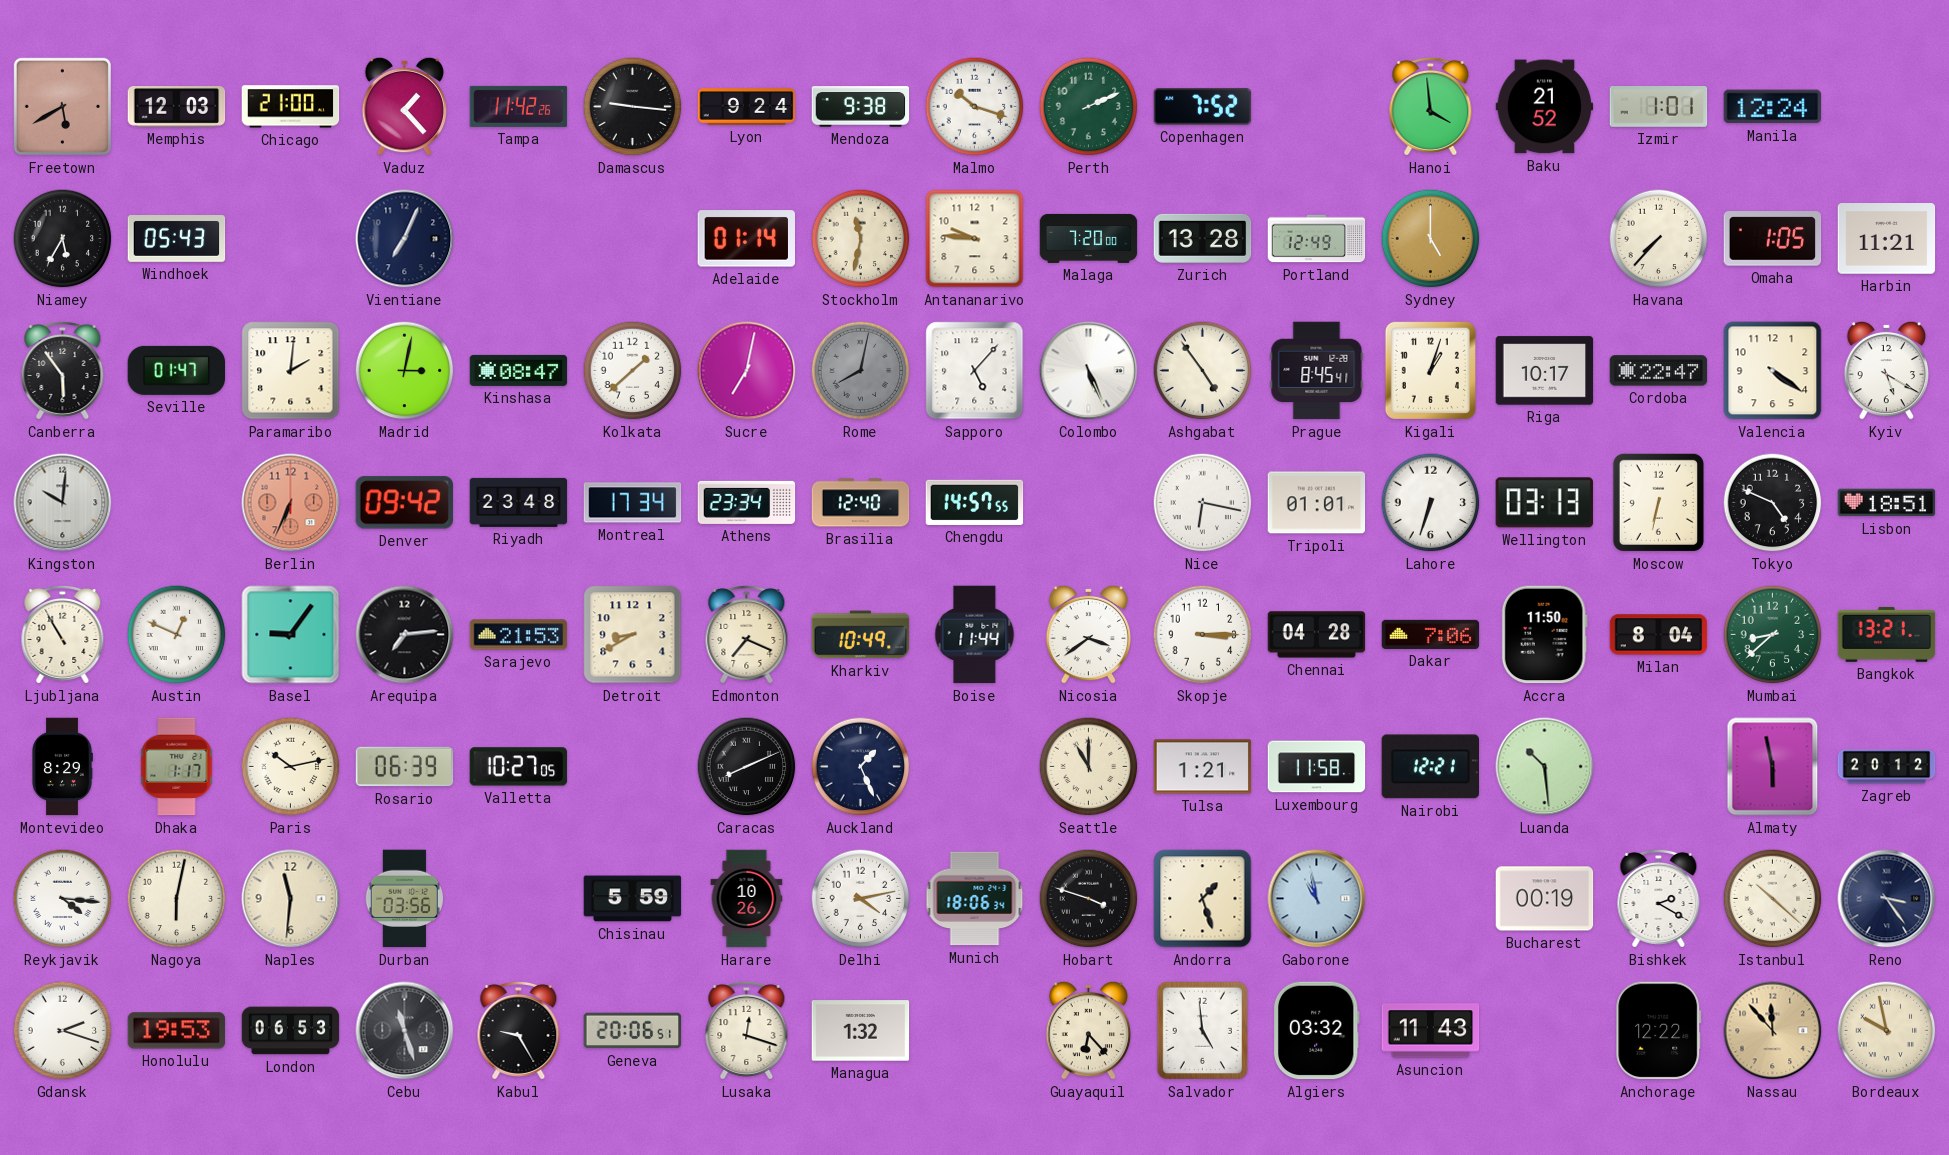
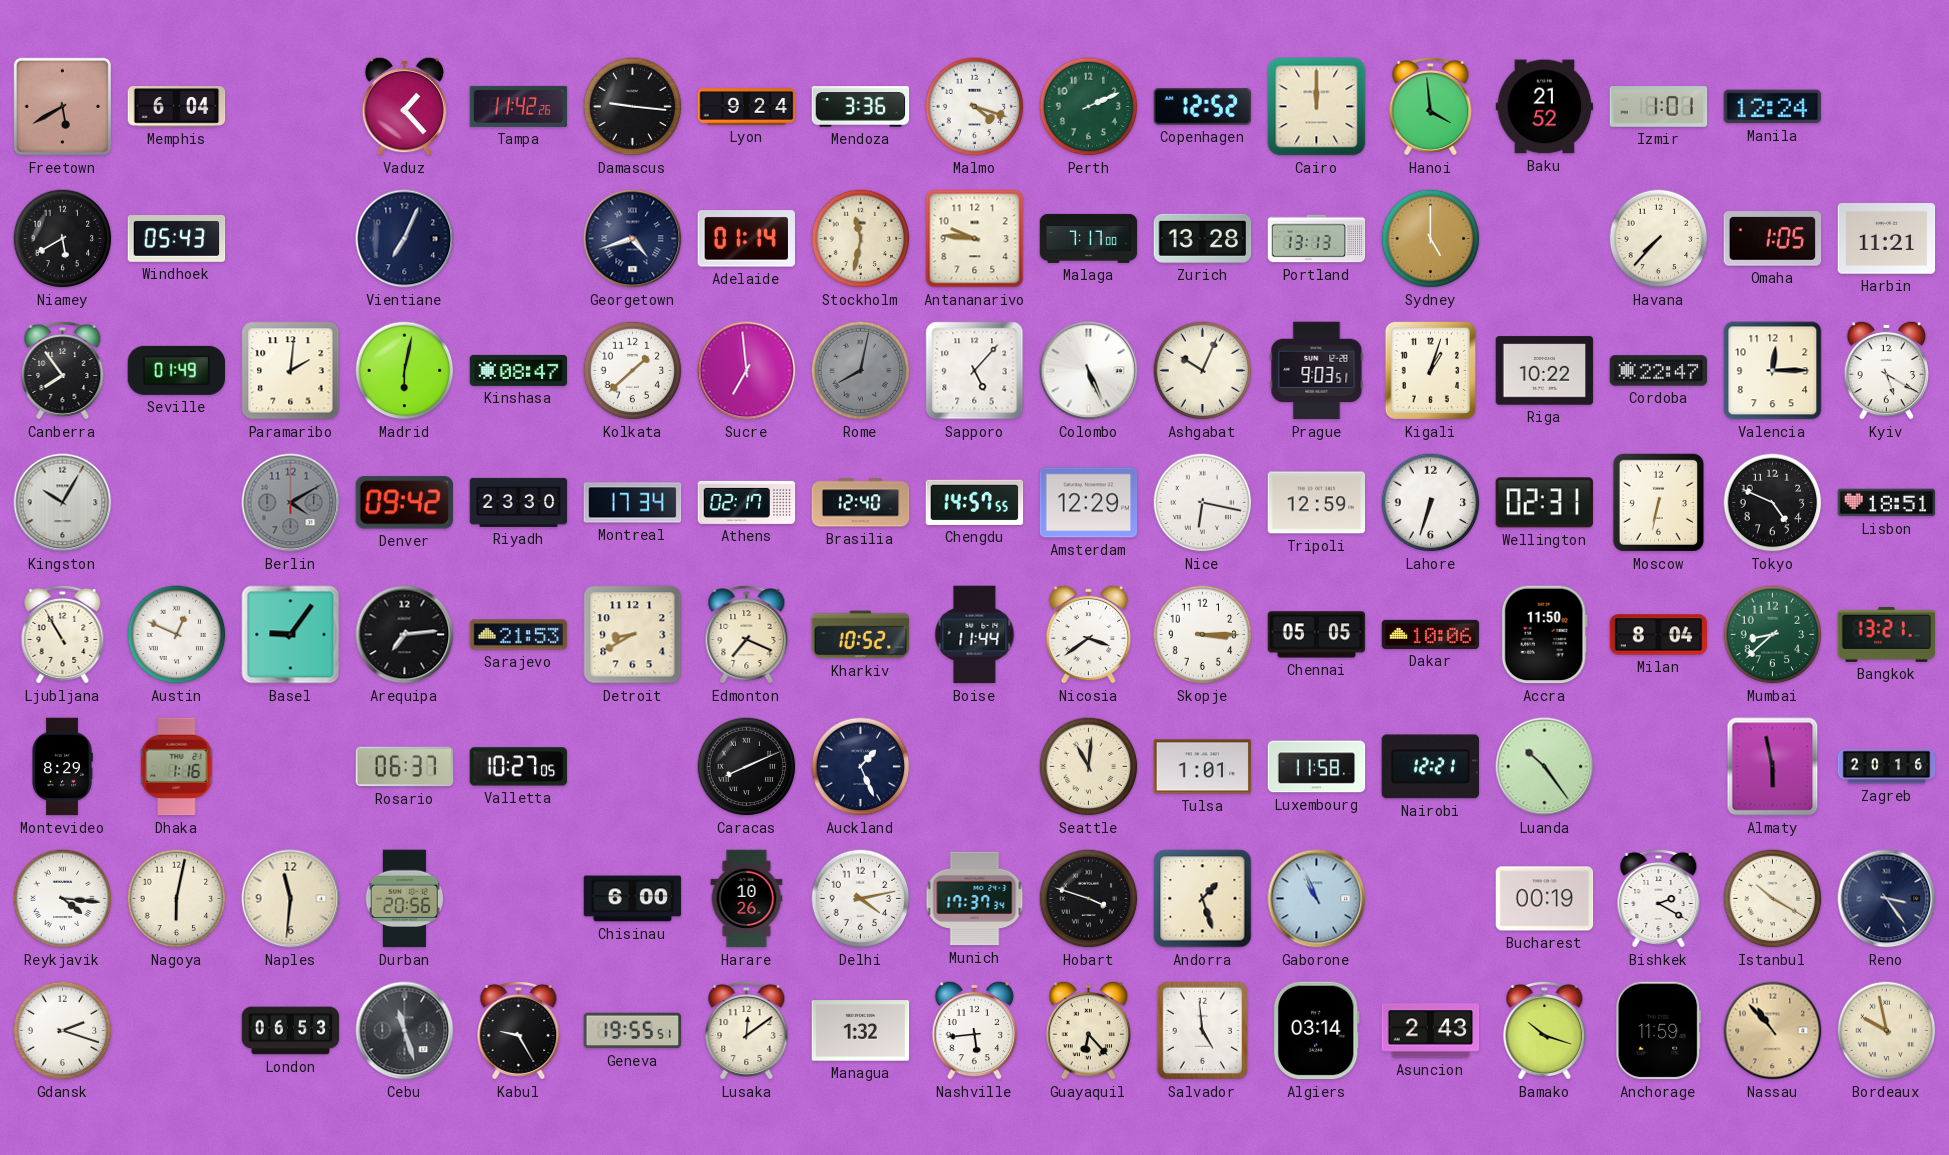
Memphis: 12:03 -> 6:04 (177, 107)
Chicago: 21:00 -> none (291, 107)
Mendoza: 9:38 -> 3:36 (861, 107)
Malmo: 10:18 -> 4:18 (975, 107)
Copenhagen: 7:52 -> 12:52 (1203, 107)
Cairo: none -> 12:00 (1317, 107)
Niamey: 5:35 -> 5:40 (63, 239)
Georgetown: none -> 4:42 (633, 239)
Malaga: 7:20 -> 7:17 (1089, 238)
Portland: 12:49 -> 13:13 (1317, 239)
Canberra: 5:54 -> 7:54 (63, 370)
Seville: 01:47 -> 01:49 (177, 370)
Madrid: 3:02 -> 6:02 (405, 371)
Sucre: 7:02 -> 6:59 (747, 371)
Ashgabat: 4:54 -> 10:04 (1203, 371)
Prague: 8:45 -> 9:03 (1317, 371)
Riga: 10:17 -> 10:22 (1545, 371)
Valencia: 4:21 -> 12:15 (1773, 371)
Kingston: 10:01 -> 10:05 (63, 503)
Berlin: 6:34 -> 4:10 (291, 503)
Berlin dial: salmon -> grey (291, 503)
Riyadh: 23:48 -> 23:30 (519, 502)
Athens: 23:34 -> 02:17 (747, 502)
Amsterdam: none -> 12:29 (1089, 503)
Tripoli: 01:01 -> 12:59 (1317, 503)
Wellington: 03:13 -> 02:31 (1544, 503)
Kharkiv: 10:49 -> 10:52 (861, 635)
Chennai: 04:28 -> 05:05 (1317, 635)
Dakar: 7:06 -> 10:06 (1431, 634)
Dhaka: 1:17 -> 1:16 (177, 767)
Paris: 10:13 -> none (291, 767)
Rosario: 06:39 -> 06:37 (405, 767)
Seattle: 11:00 -> 11:01 (1089, 767)
Tulsa: 1:21 -> 1:01 (1203, 767)
Luanda: 10:29 -> 10:24 (1545, 767)
Zagreb: 20:12 -> 20:16 (1887, 767)
Durban: 03:56 -> 20:56 (404, 899)
Chisinau: 5:59 -> 6:00 (633, 899)
Munich: 18:06 -> 17:37 (975, 899)
Gaborone: 10:58 -> 10:56 (1317, 899)
Istanbul: 10:22 -> 10:20 (1773, 899)
Honolulu: 19:53 -> none (177, 1031)
Geneva: 20:06 -> 19:55 (633, 1031)
Lusaka: 12:18 -> 12:09 (747, 1030)
Nashville: none -> 5:44 (975, 1030)
Algiers: 03:32 -> 03:14 (1316, 1031)
Asuncion: 11:43 -> 2:43 (1431, 1031)
Bamako: none -> 10:18 (1545, 1030)
Anchorage: 12:22 -> 11:59 (1659, 1031)
Nassau: 11:53 -> 10:53 (1773, 1031)
